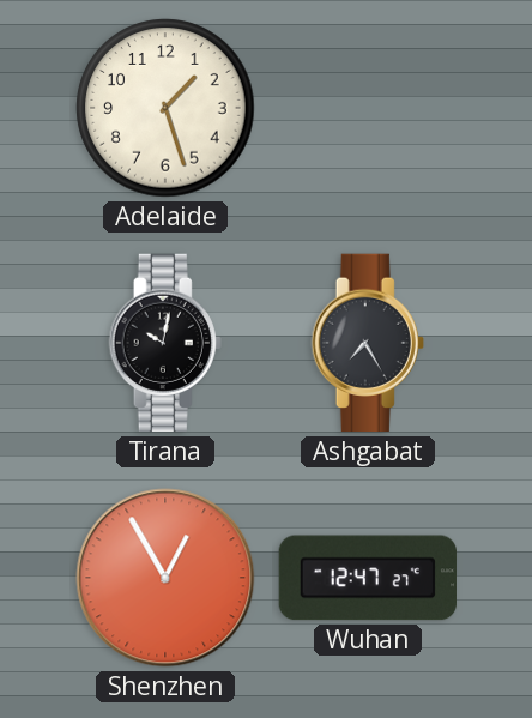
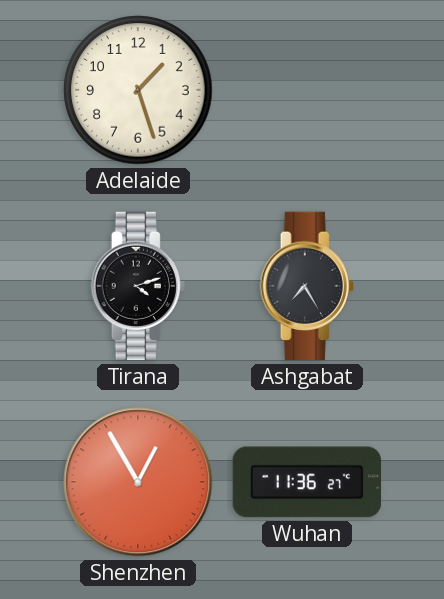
Tirana: 10:02 -> 4:12 (138, 286)
Wuhan: 12:47 -> 11:36 (306, 482)
